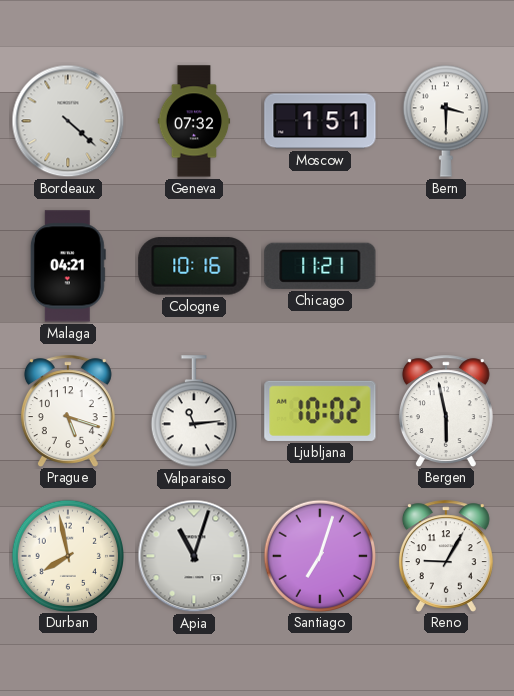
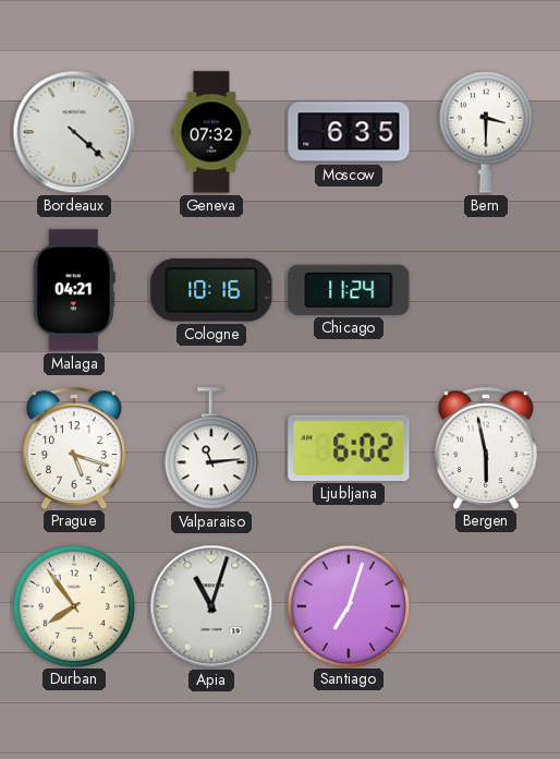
Moscow: 1:51 -> 6:35 (349, 132)
Chicago: 11:21 -> 11:24 (349, 290)
Ljubljana: 10:02 -> 6:02 (349, 448)
Durban: 7:58 -> 7:54 (73, 605)
Reno: 9:05 -> none (446, 556)
